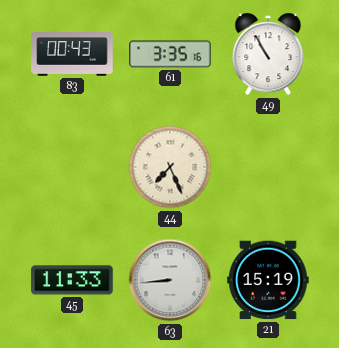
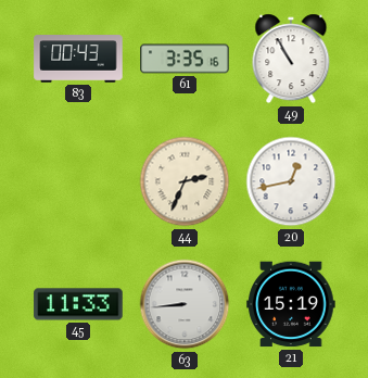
44: 7:26 -> 2:34 (185, 181)
20: none -> 12:43 (291, 181)
